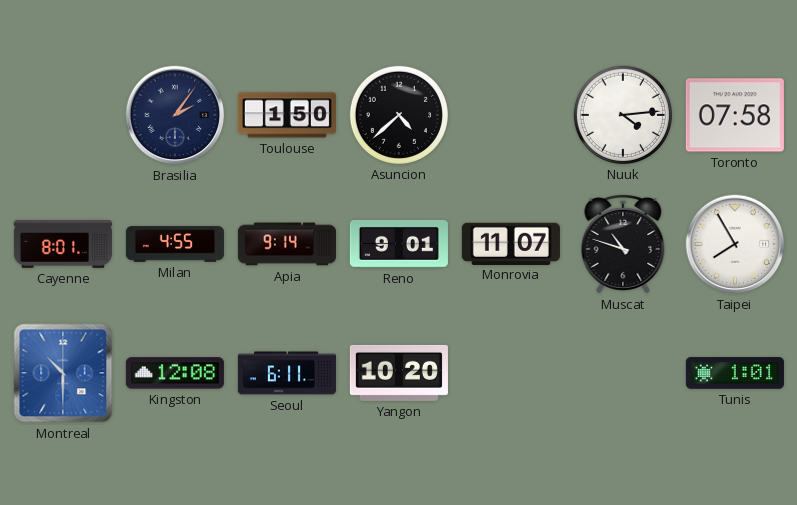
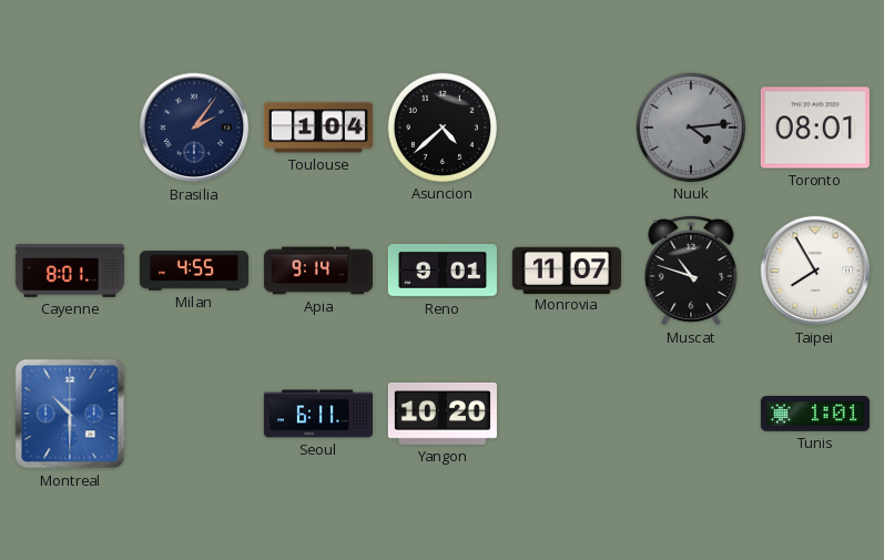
Toulouse: 1:50 -> 1:04 (318, 128)
Nuuk dial: white -> grey (691, 128)
Toronto: 07:58 -> 08:01 (815, 128)
Kingston: 12:08 -> none (175, 373)
